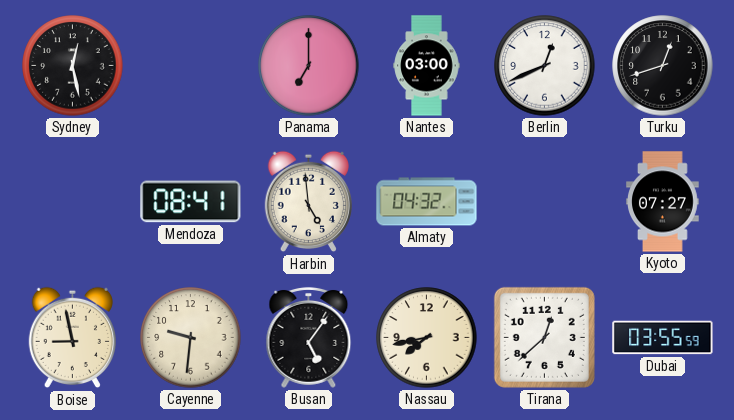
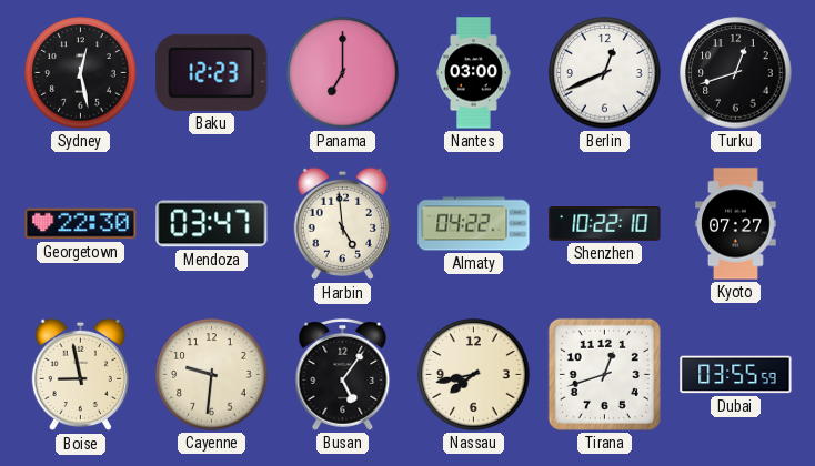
Baku: none -> 12:23 (212, 72)
Georgetown: none -> 22:30 (81, 224)
Mendoza: 08:41 -> 03:47 (212, 224)
Almaty: 04:32 -> 04:22 (474, 224)
Shenzhen: none -> 10:22 (605, 224)
Tirana: 12:38 -> 12:42 (604, 374)
